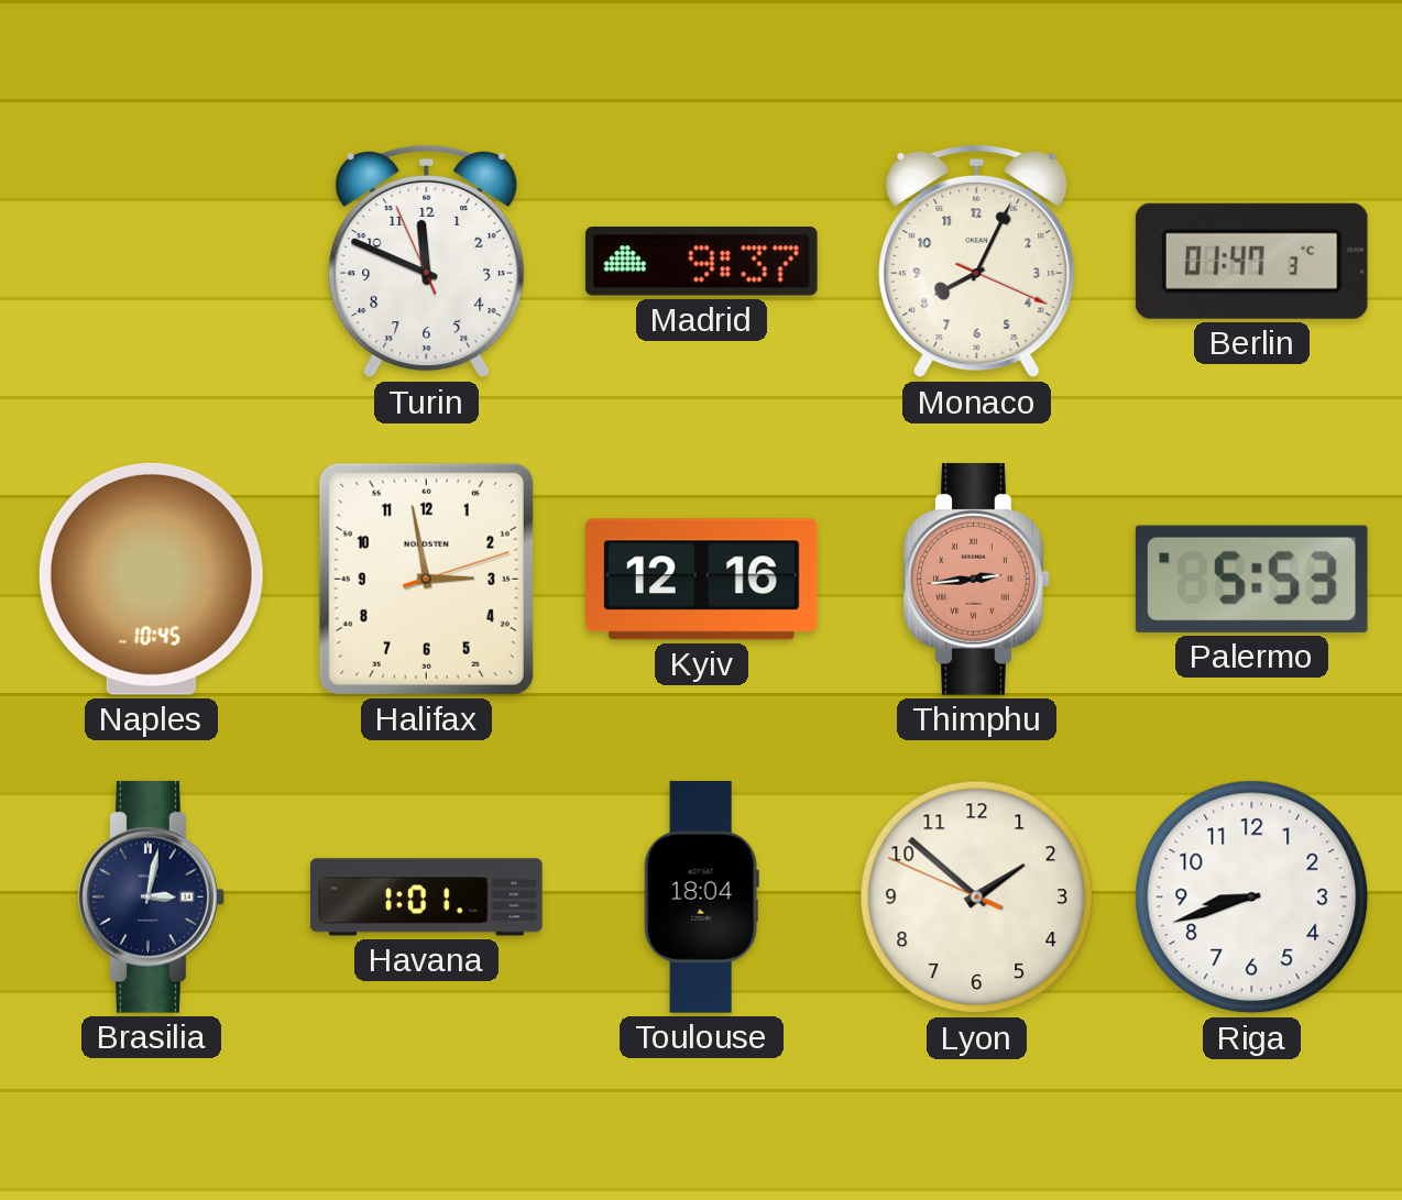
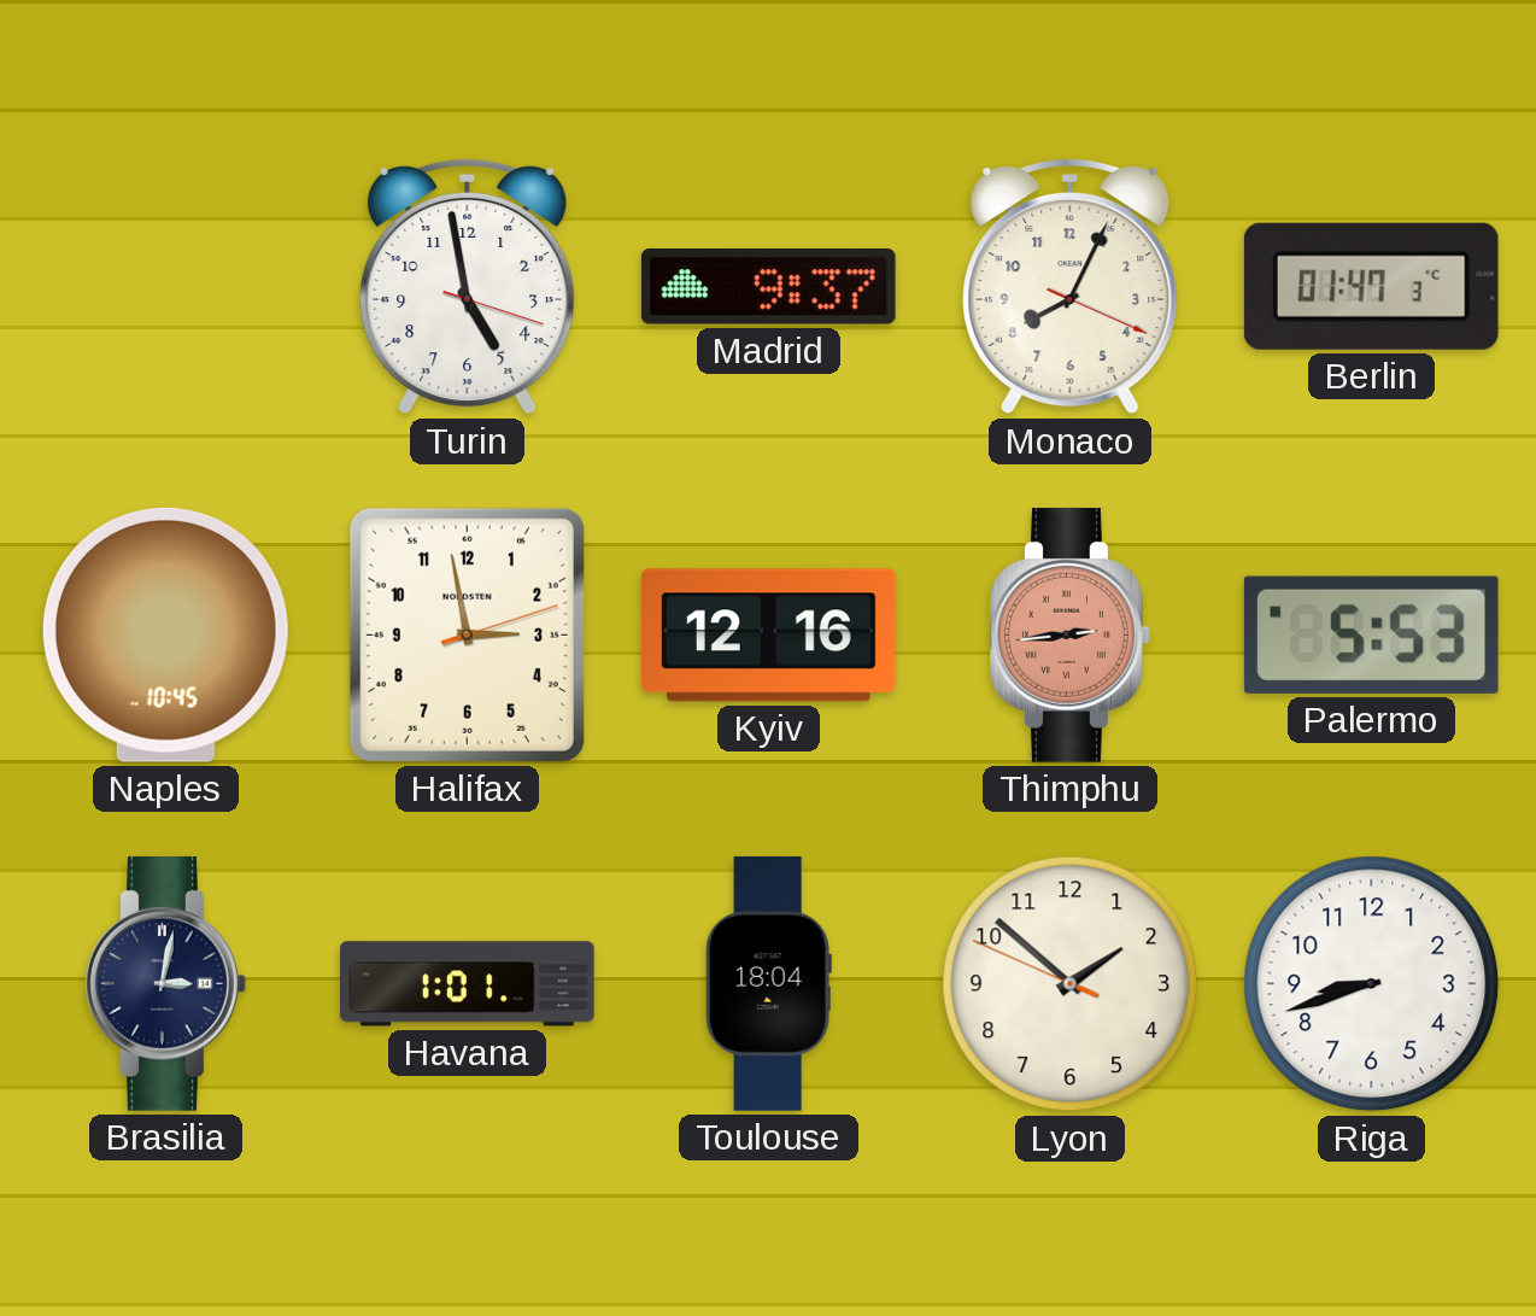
Turin: 11:48 -> 4:58 (468, 287)
